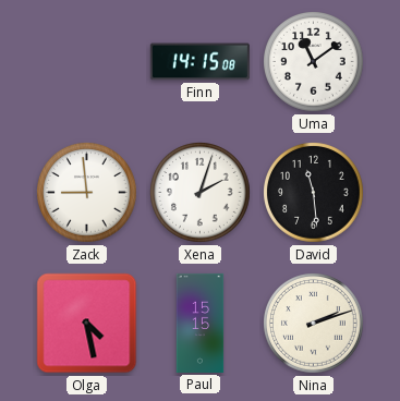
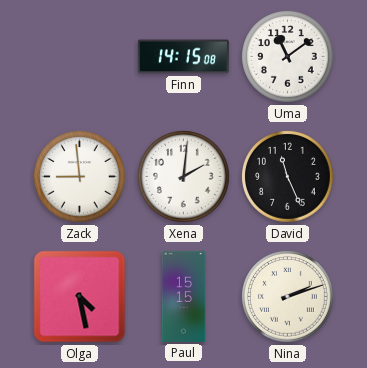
Xena: 2:03 -> 2:01 (184, 177)
David: 11:29 -> 11:26 (288, 177)
